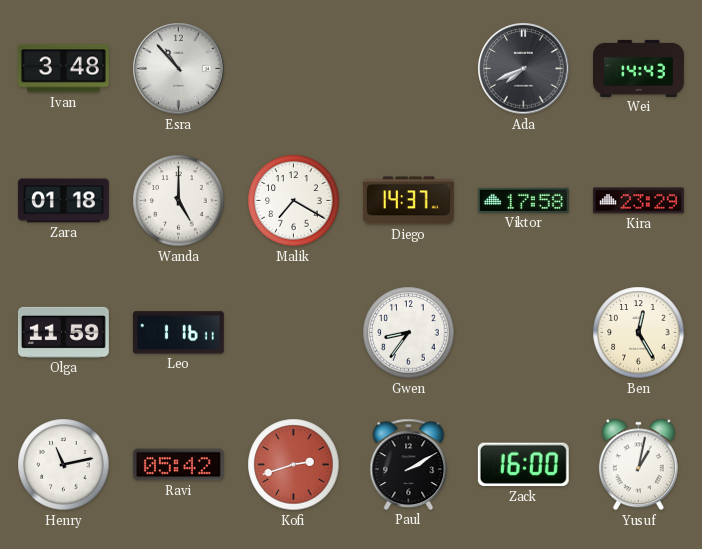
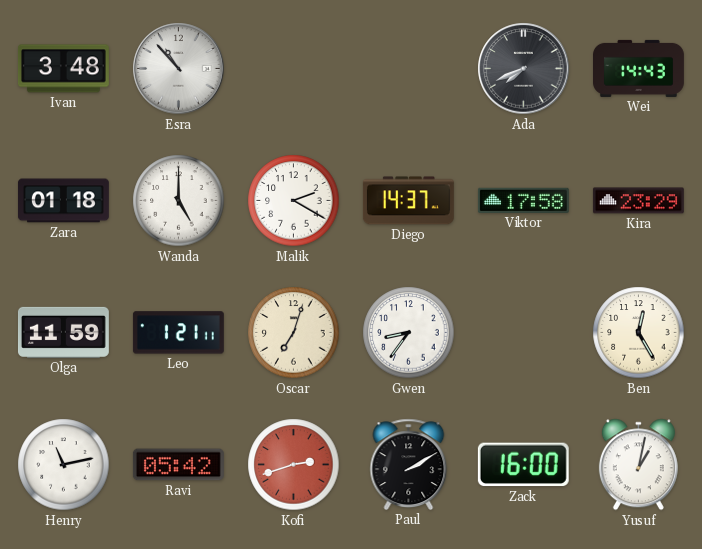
Malik: 7:20 -> 2:20 (294, 201)
Leo: 1:16 -> 1:21 (178, 333)
Oscar: none -> 7:03 (294, 333)
